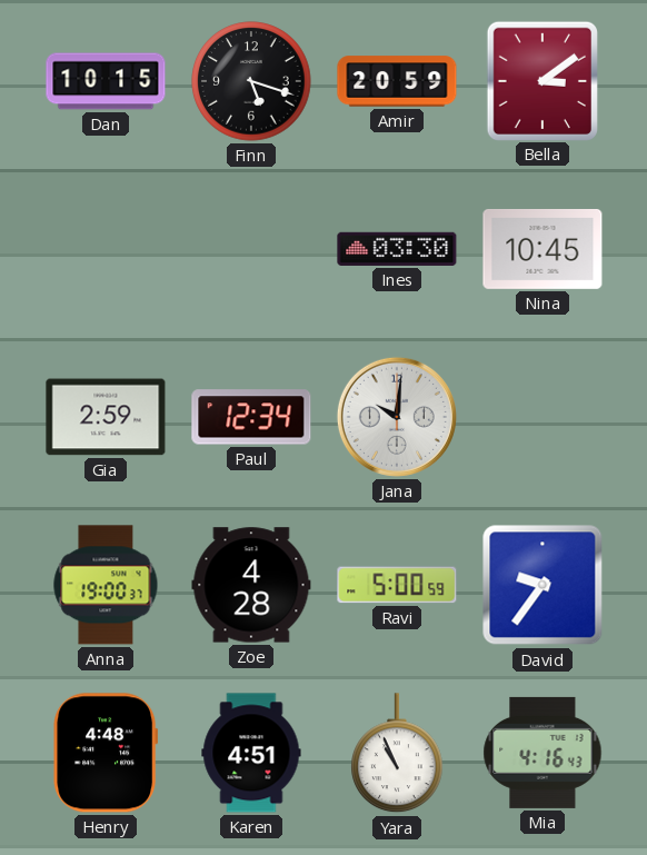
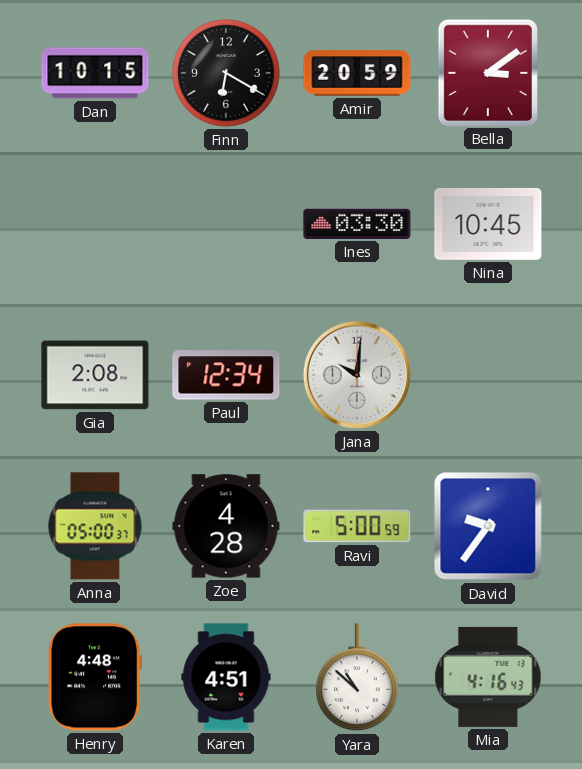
Finn: 5:18 -> 6:20 (226, 73)
Gia: 2:59 -> 2:08 (95, 375)
Anna: 19:00 -> 05:00 (95, 526)
Yara: 10:56 -> 10:52 (358, 678)
